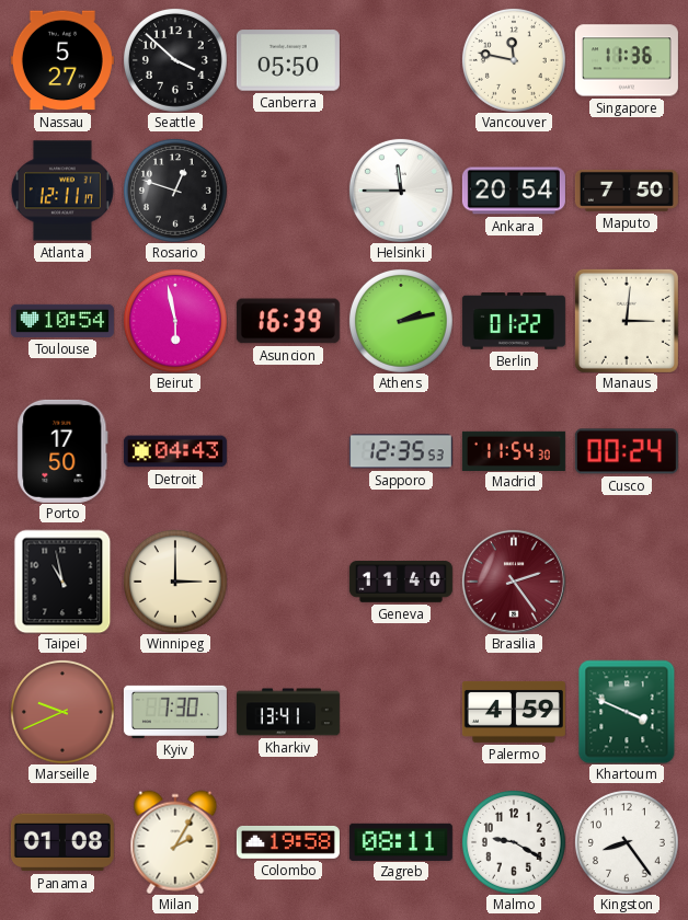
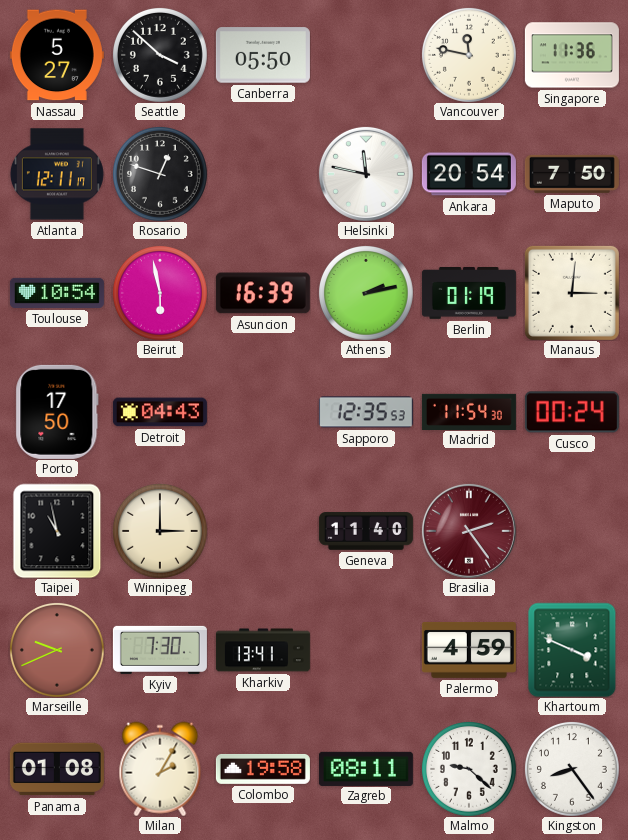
Helsinki: 11:45 -> 11:47 (366, 174)
Berlin: 01:22 -> 01:19 (469, 294)
Malmo: 9:20 -> 9:22 (469, 769)
